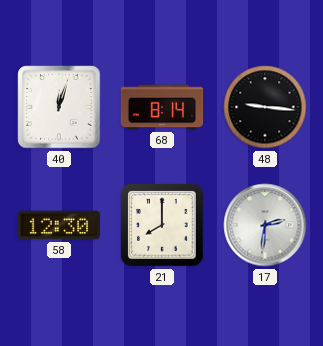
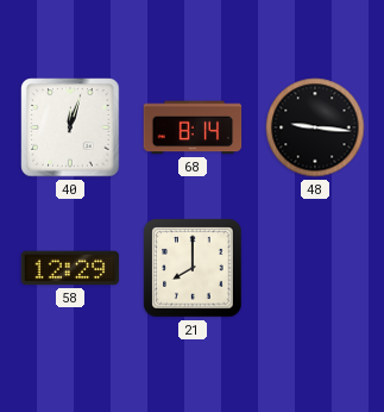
58: 12:30 -> 12:29 (70, 268)
17: 2:31 -> none (265, 225)
